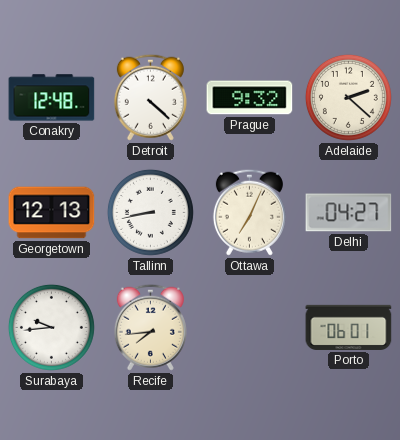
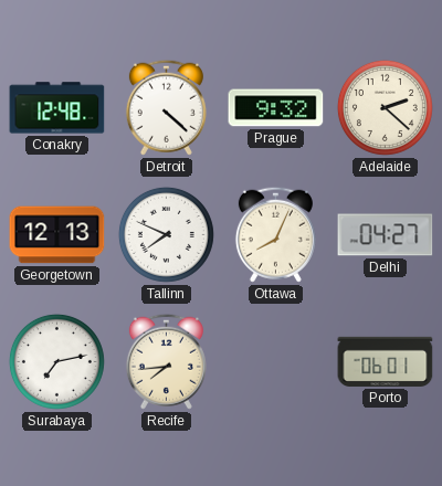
Tallinn: 8:43 -> 7:49 (166, 234)
Ottawa: 7:04 -> 8:04 (275, 234)
Surabaya: 9:44 -> 7:13 (56, 361)
